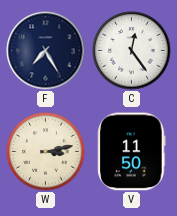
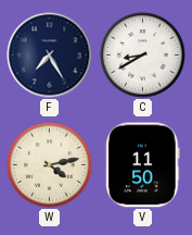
C: 12:24 -> 8:40 (143, 55)
W: 3:13 -> 4:13 (50, 165)
